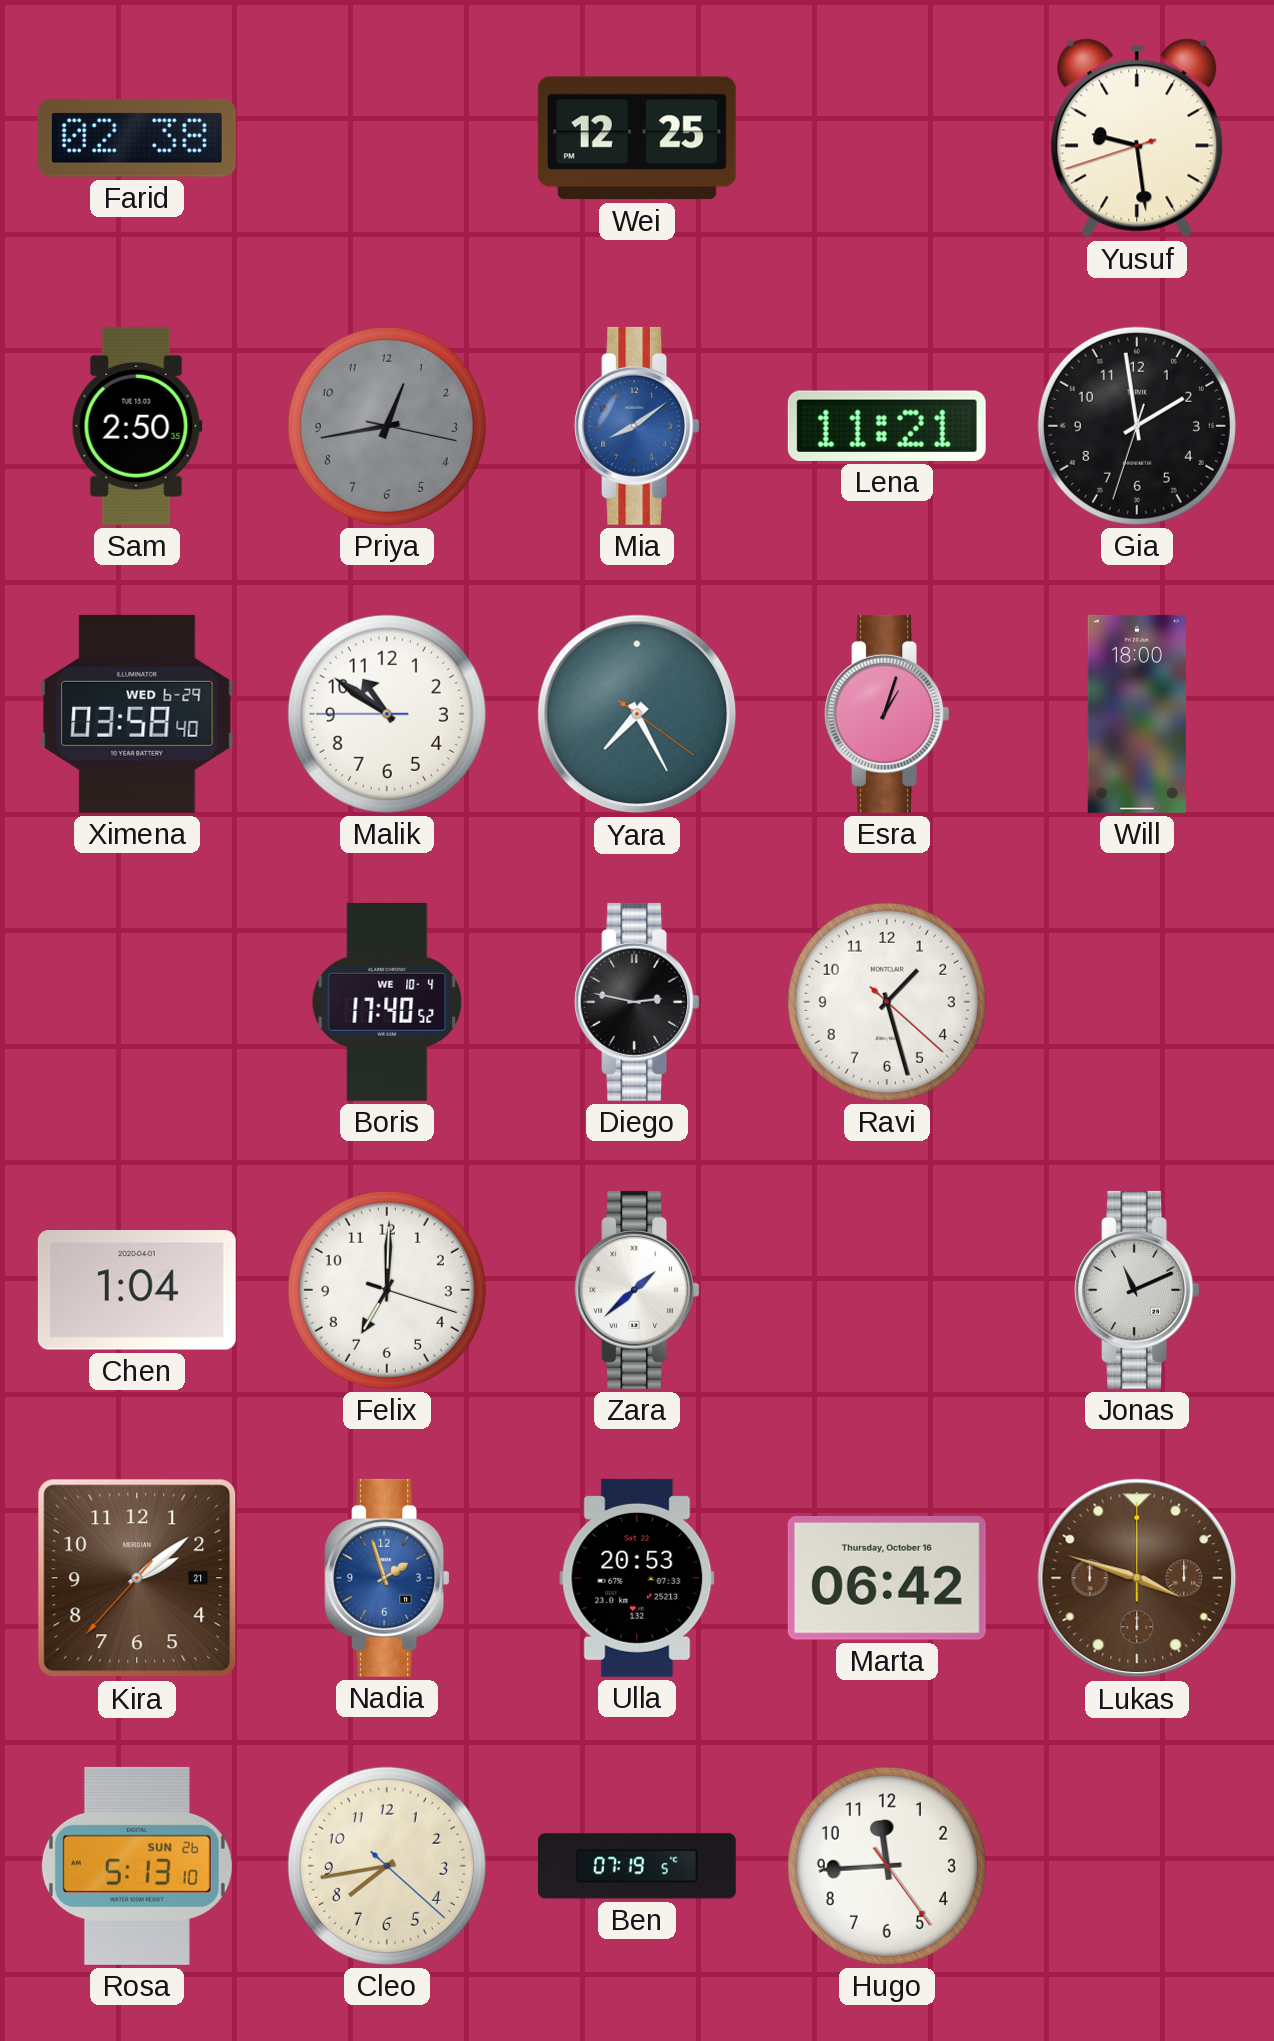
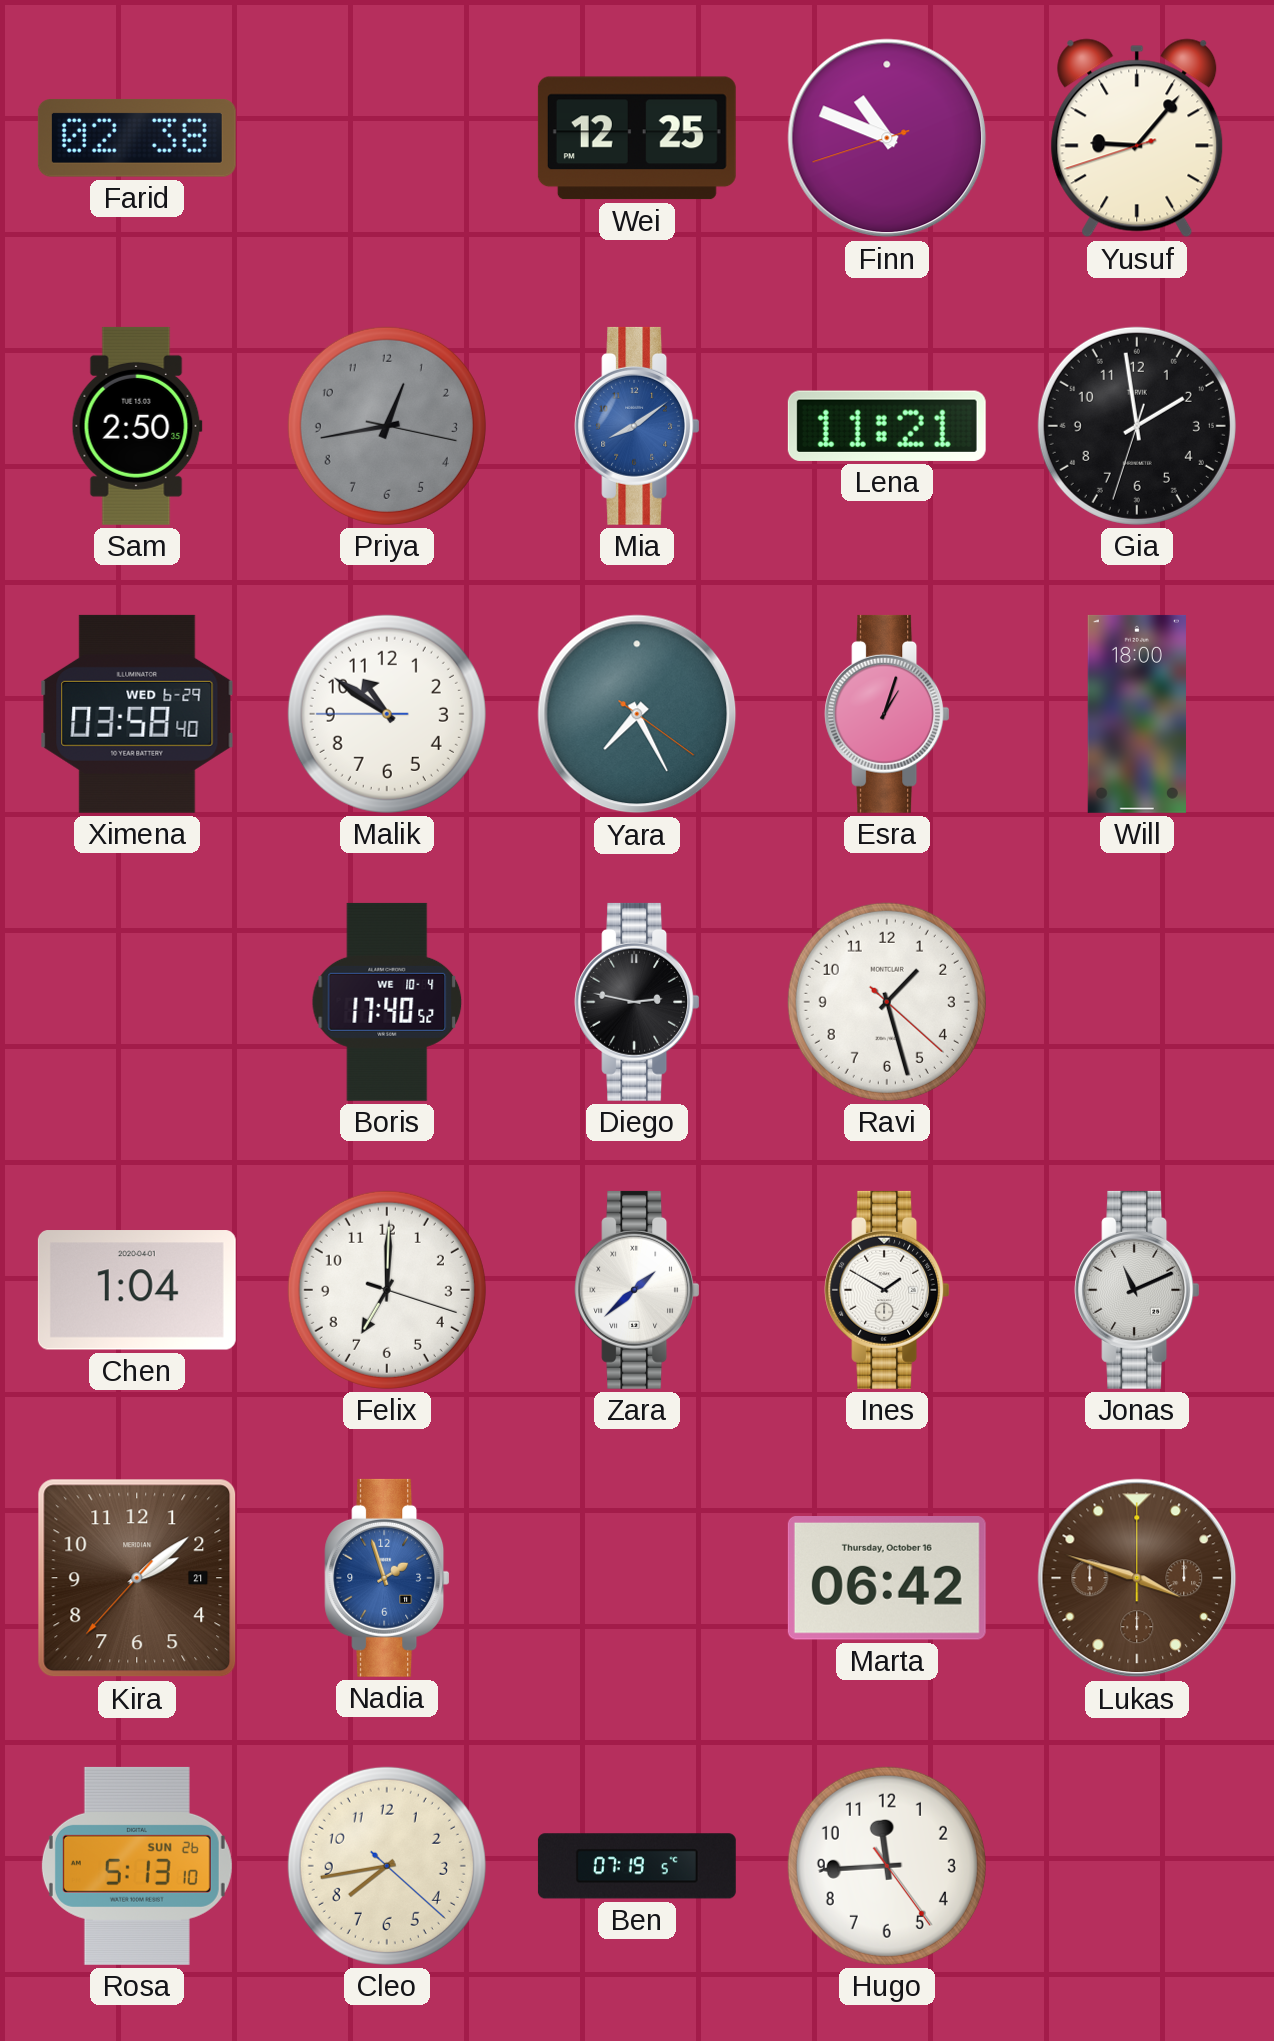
Finn: none -> 10:48 (887, 138)
Yusuf: 9:28 -> 9:06 (1137, 138)
Ines: none -> 1:50 (887, 1290)
Ulla: 20:53 -> none (637, 1578)
